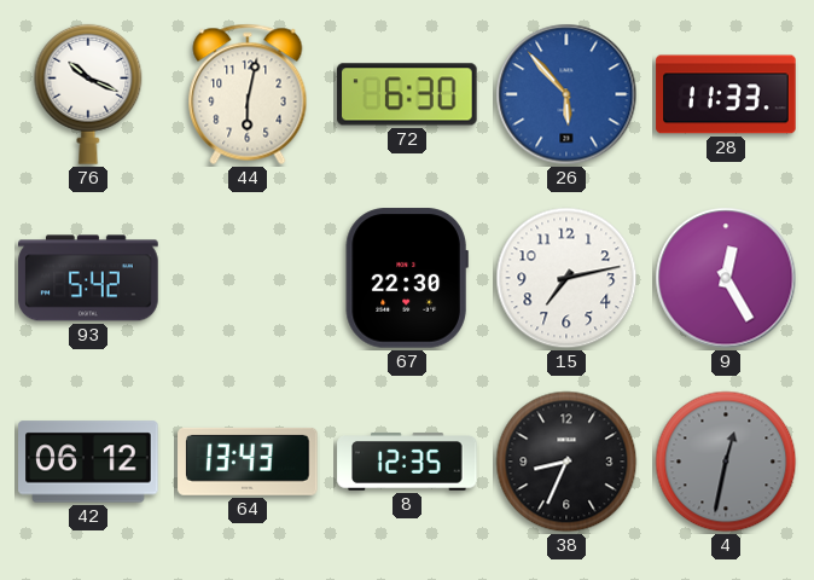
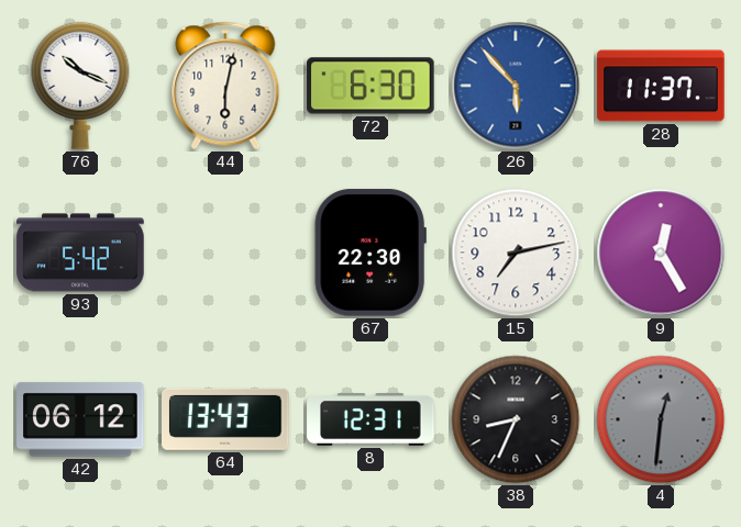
28: 11:33 -> 11:37 (661, 86)
8: 12:35 -> 12:31 (370, 421)
4: 12:32 -> 12:31 (661, 419)
